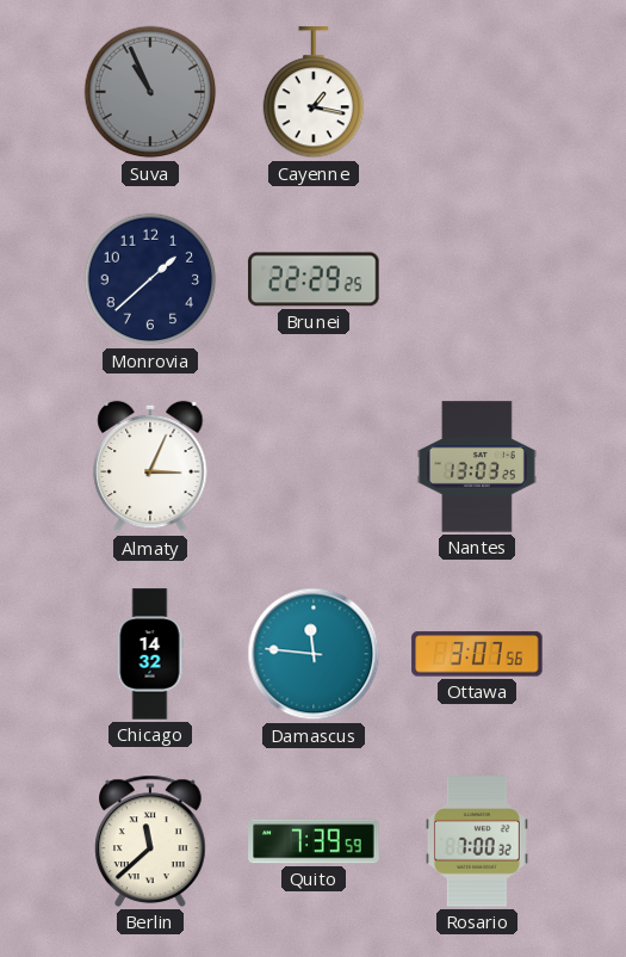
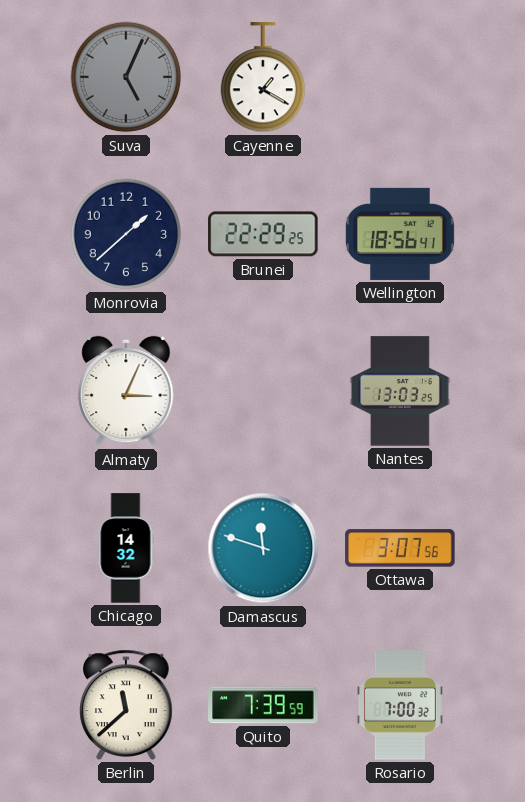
Suva: 10:56 -> 5:04 (126, 77)
Cayenne: 1:17 -> 1:20 (263, 78)
Wellington: none -> 18:56 (400, 234)
Damascus: 11:46 -> 11:48 (263, 548)
